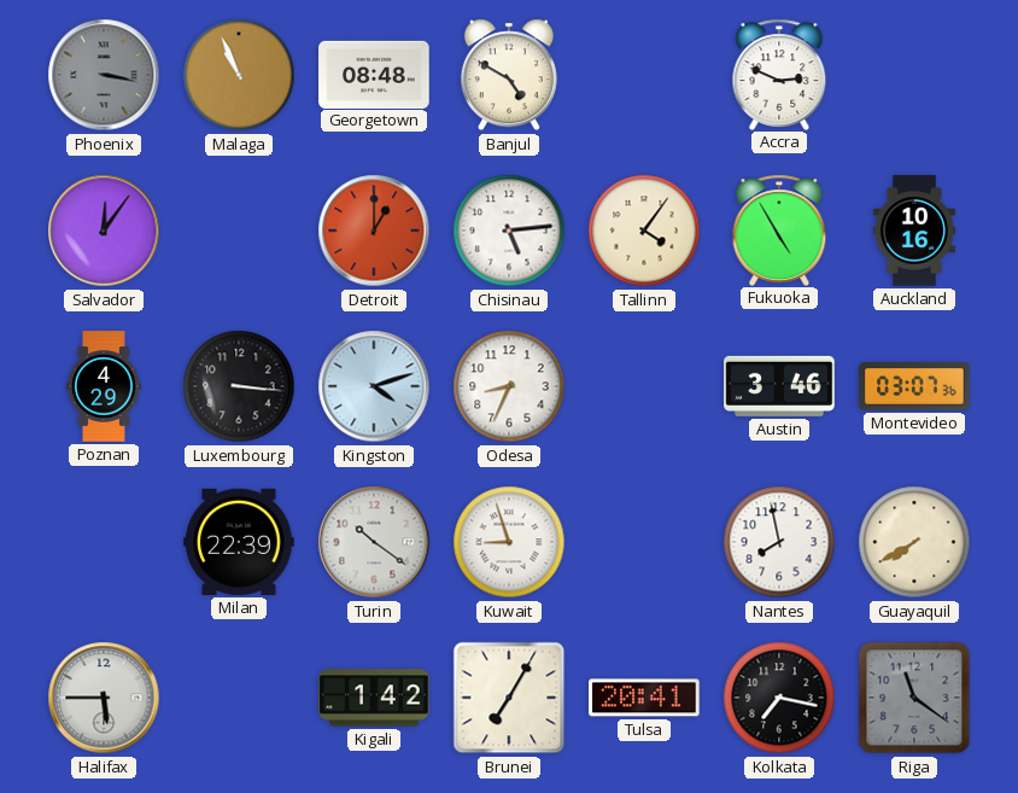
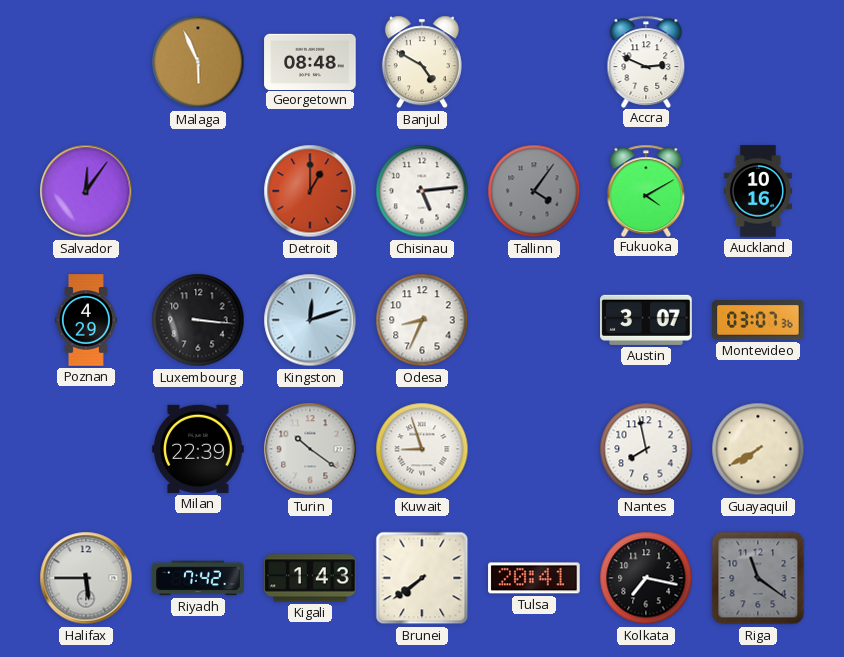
Phoenix: 3:17 -> none (104, 75)
Malaga: 10:56 -> 5:56 (198, 62)
Tallinn dial: cream -> grey (534, 191)
Fukuoka: 4:55 -> 4:10 (646, 190)
Kingston: 4:12 -> 12:12 (310, 320)
Austin: 3:46 -> 3:07 (646, 320)
Riyadh: none -> 7:42 (198, 578)
Kigali: 1:42 -> 1:43 (310, 578)
Brunei: 7:05 -> 7:39 (422, 578)
